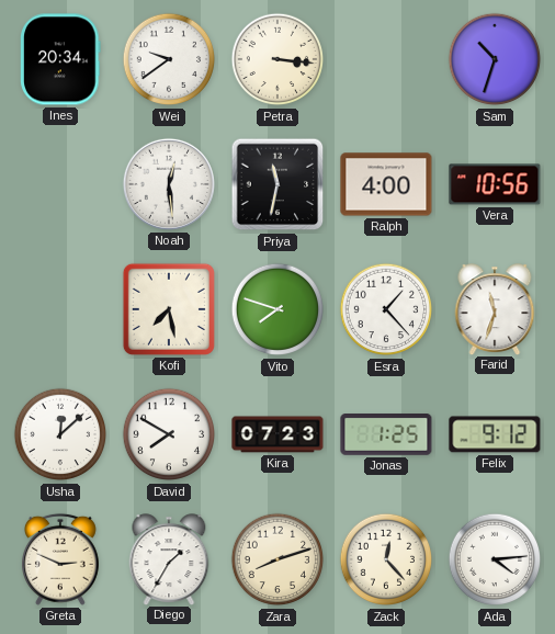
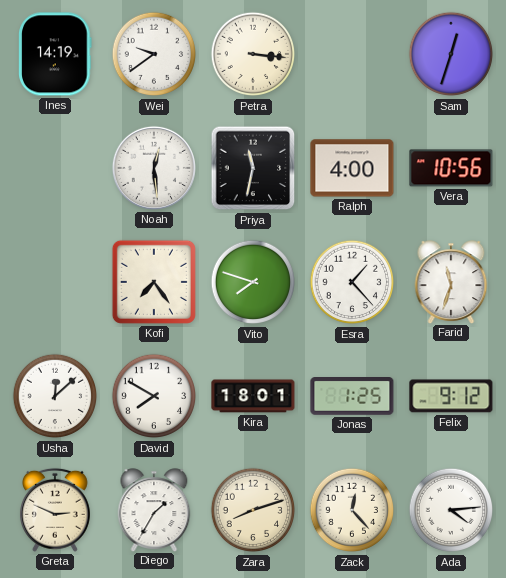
Ines: 20:34 -> 14:19 (55, 54)
Sam: 10:33 -> 12:33 (451, 54)
Kofi: 7:28 -> 7:24 (154, 282)
Kira: 07:23 -> 18:01 (253, 396)
